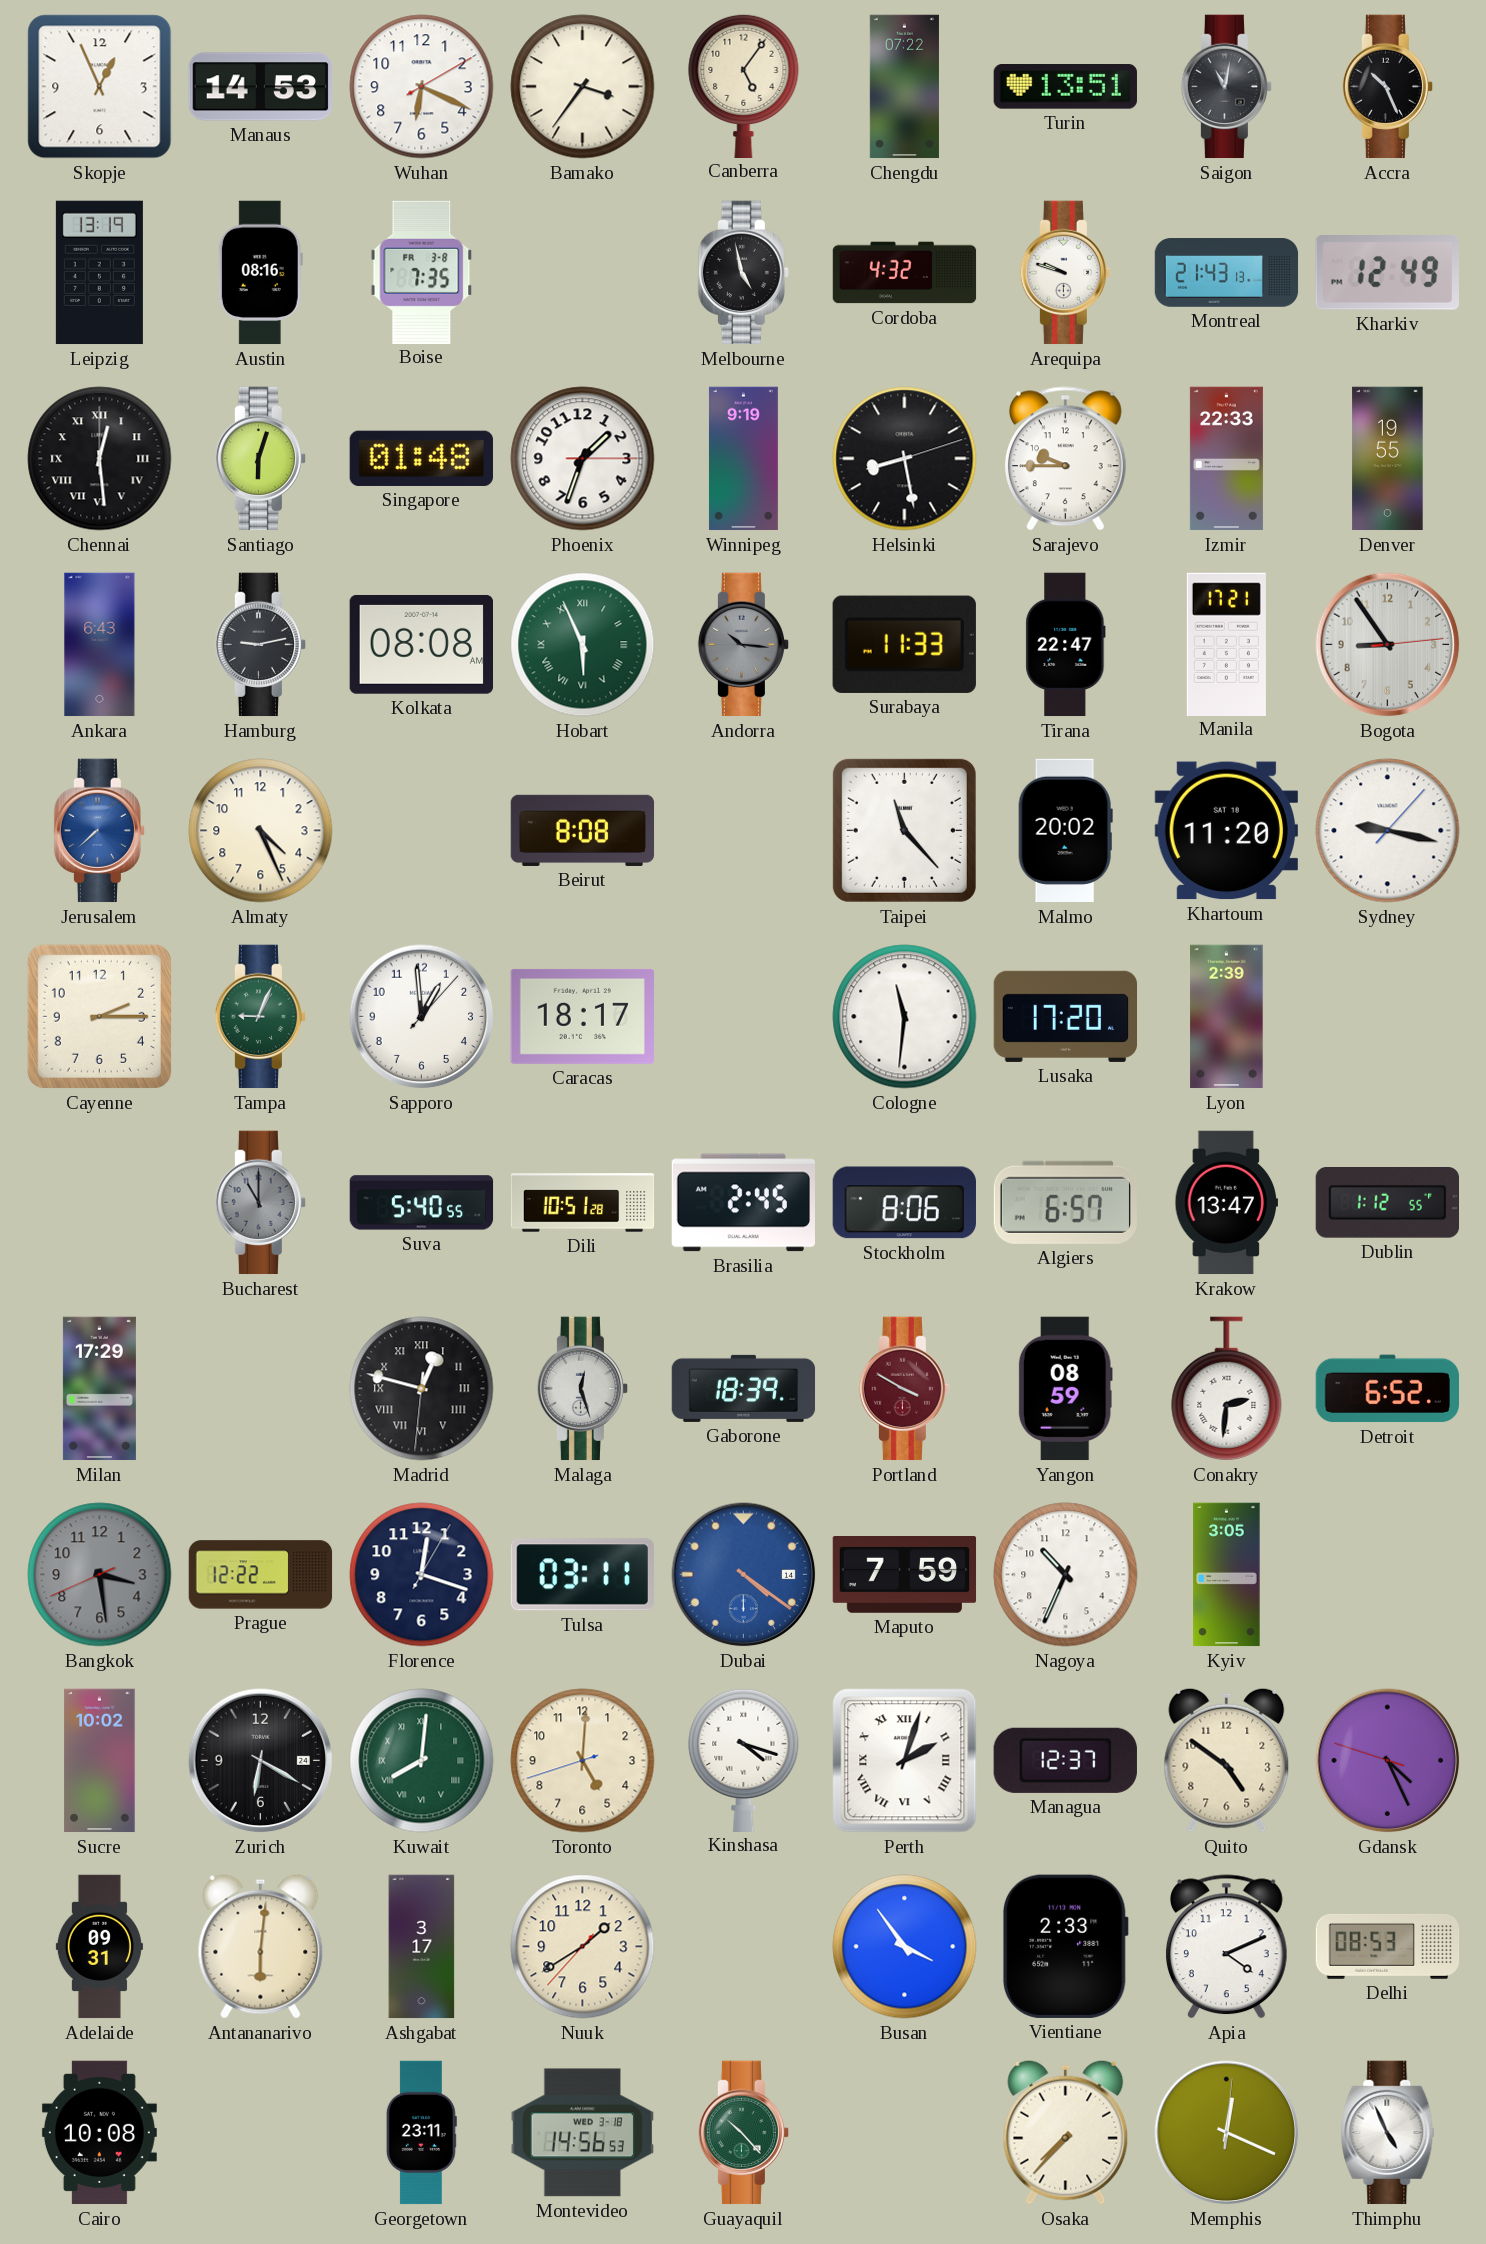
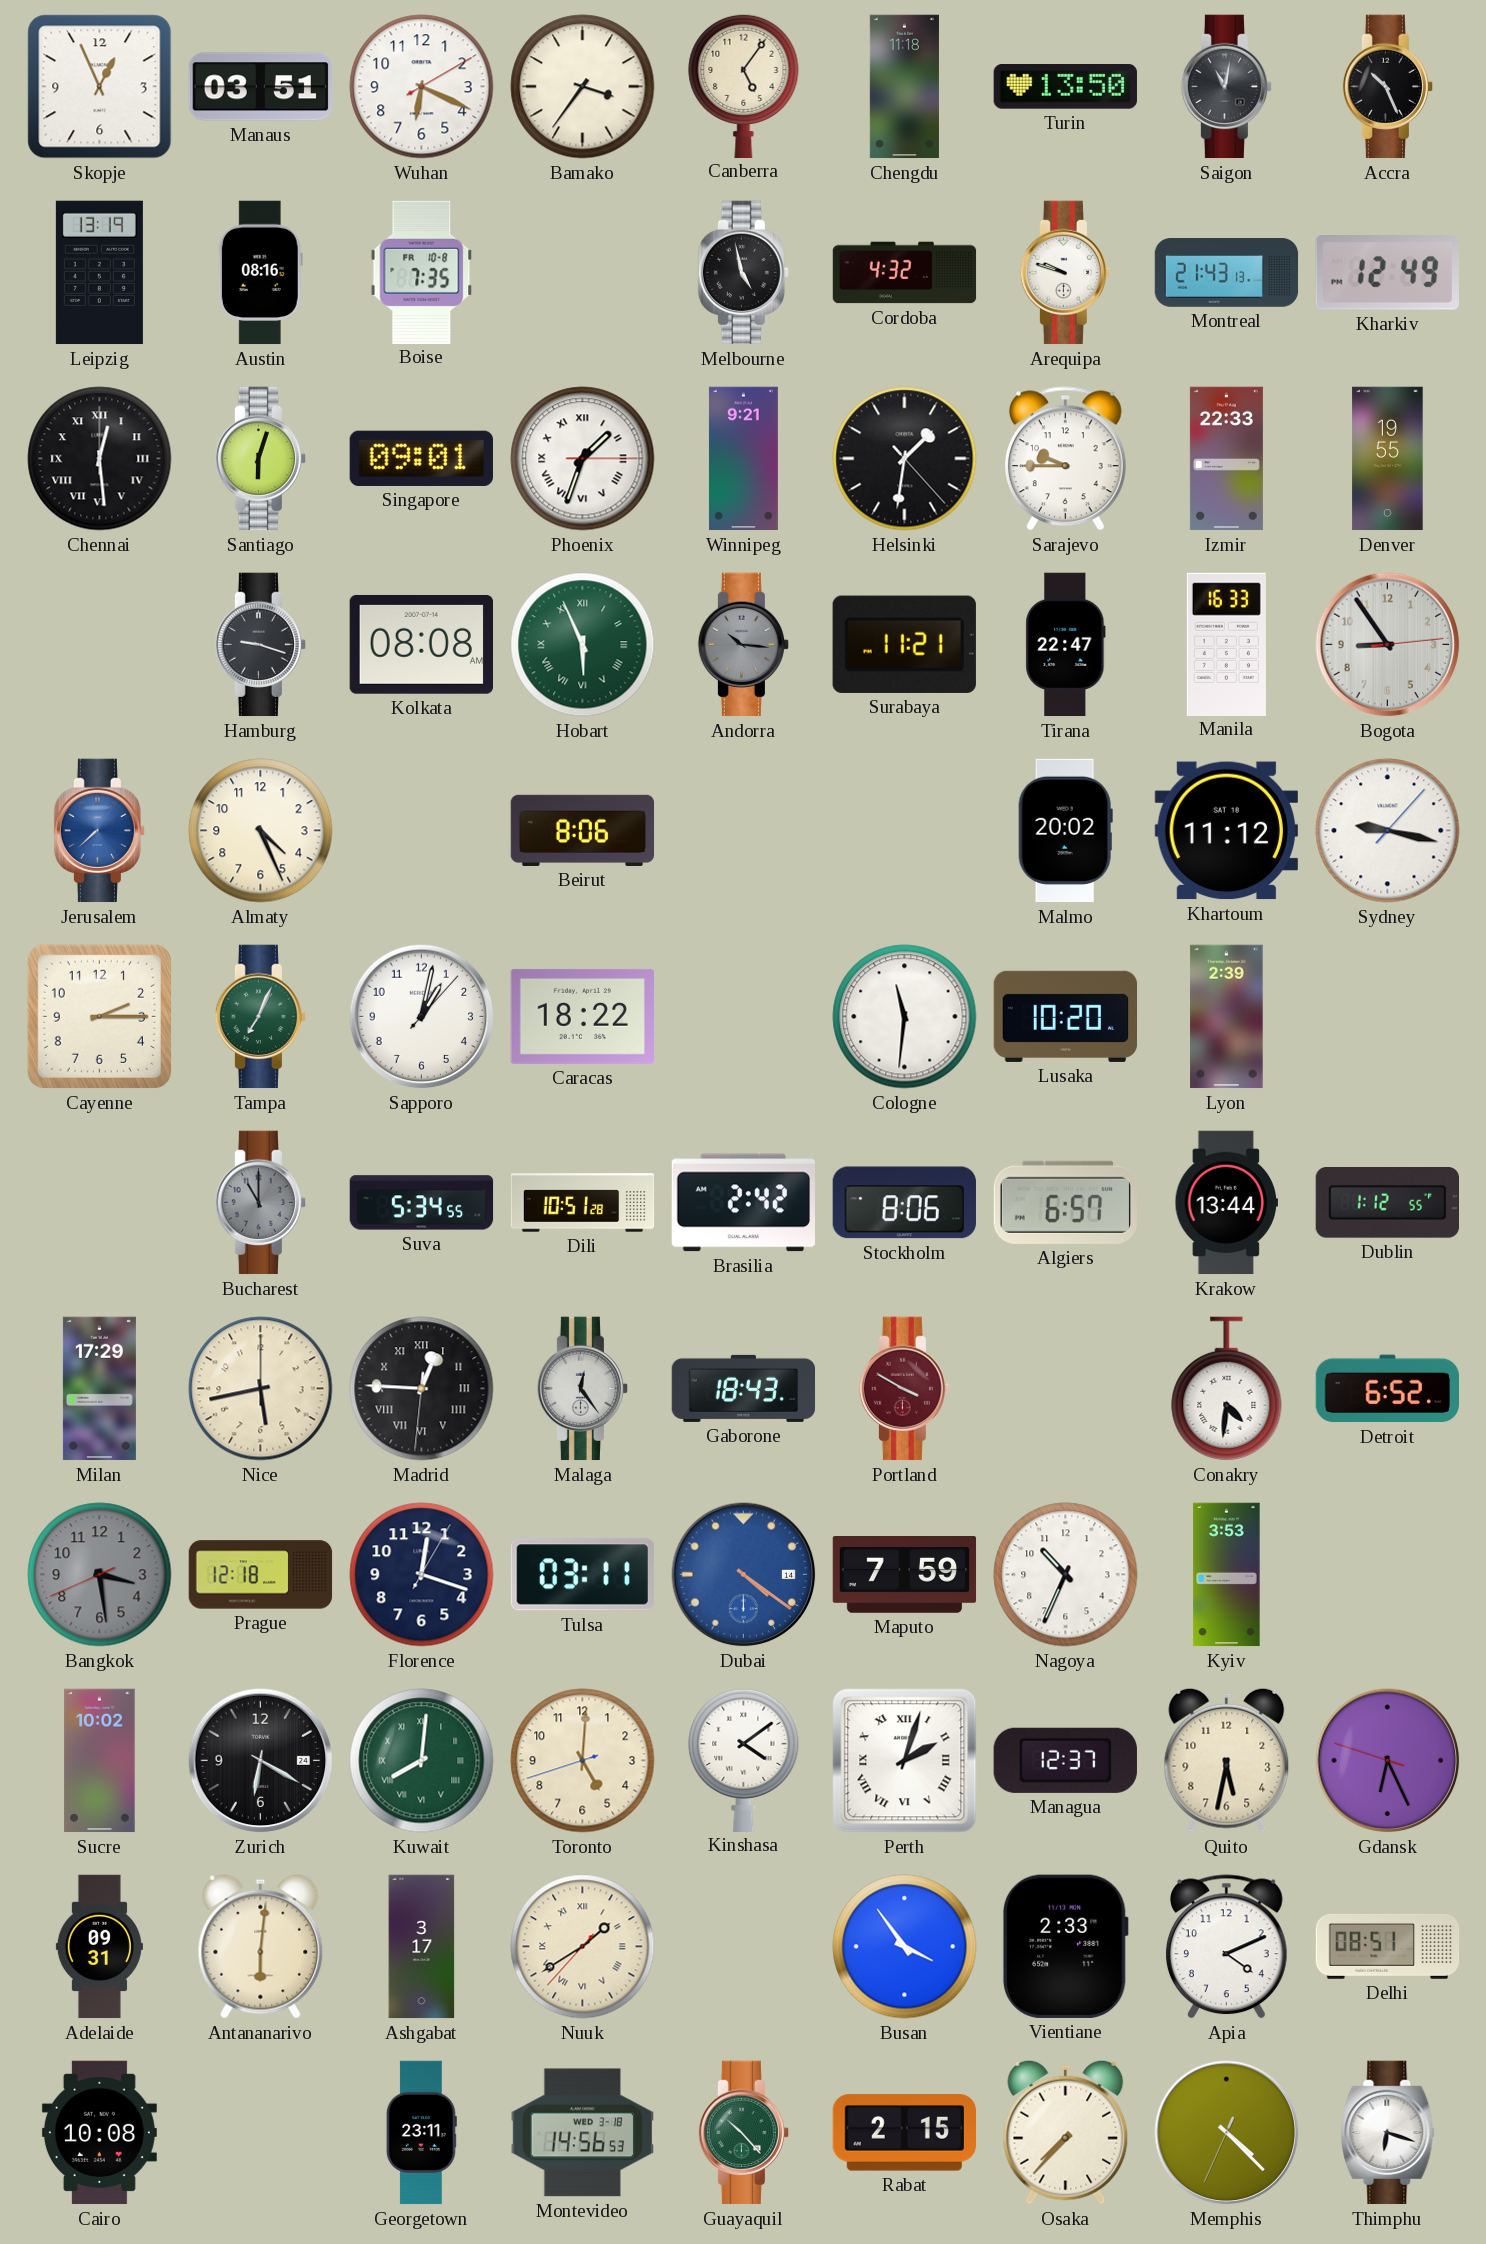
Manaus: 14:53 -> 03:51 (260, 87)
Chengdu: 07:22 -> 11:18 (904, 87)
Turin: 13:51 -> 13:50 (1065, 87)
Boise date: FR 3-8 -> FR 10-8 (422, 272)
Singapore: 01:48 -> 09:01 (421, 458)
Phoenix numerals: Arabic -> Roman (583, 459)
Winnipeg: 9:19 -> 9:21 (743, 459)
Helsinki: 8:28 -> 1:31 (905, 459)
Ankara: 6:43 -> none (100, 645)
Hamburg: 9:13 -> 9:18 (260, 645)
Surabaya: 11:33 -> 11:21 (904, 644)
Manila: 17:21 -> 16:33 (1226, 644)
Beirut: 8:08 -> 8:06 (583, 830)
Taipei: 11:23 -> none (904, 830)
Khartoum: 11:20 -> 11:12 (1226, 831)
Tampa: 9:04 -> 7:04 (260, 1017)
Sapporo: 12:59 -> 1:02 (422, 1017)
Caracas: 18:17 -> 18:22 (582, 1016)
Lusaka: 17:20 -> 10:20 (1066, 1016)
Suva: 5:40 -> 5:34 (422, 1203)
Brasilia: 2:45 -> 2:42 (743, 1203)
Krakow: 13:47 -> 13:44 (1226, 1203)
Nice: none -> 5:43 (261, 1389)
Madrid: 12:47 -> 12:45 (422, 1389)
Malaga: 12:27 -> 12:24 (582, 1389)
Gaborone: 18:39 -> 18:43 (744, 1388)
Yangon: 08:59 -> none (1065, 1389)
Conakry: 2:31 -> 4:31 (1227, 1389)
Prague: 12:22 -> 12:18 (261, 1575)
Kyiv: 3:05 -> 3:53 (1227, 1575)
Kinshasa: 4:18 -> 4:09 (744, 1759)
Quito: 4:51 -> 5:32 (1227, 1760)
Gdansk: 4:25 -> 6:25 (1388, 1761)
Nuuk numerals: Arabic -> Roman (583, 1947)
Delhi: 08:53 -> 08:51 (1388, 1946)
Rabat: none -> 2:15 (904, 2133)
Memphis: 12:19 -> 4:22 (1227, 2133)
Thimphu: 4:56 -> 6:18 (1388, 2133)
